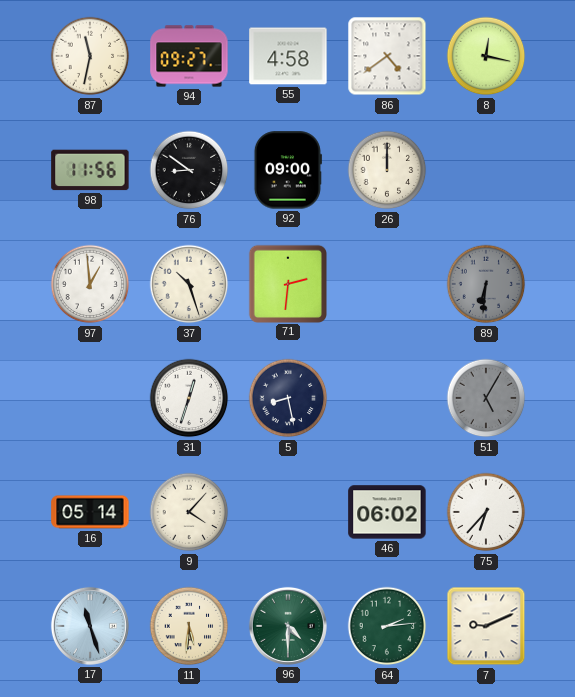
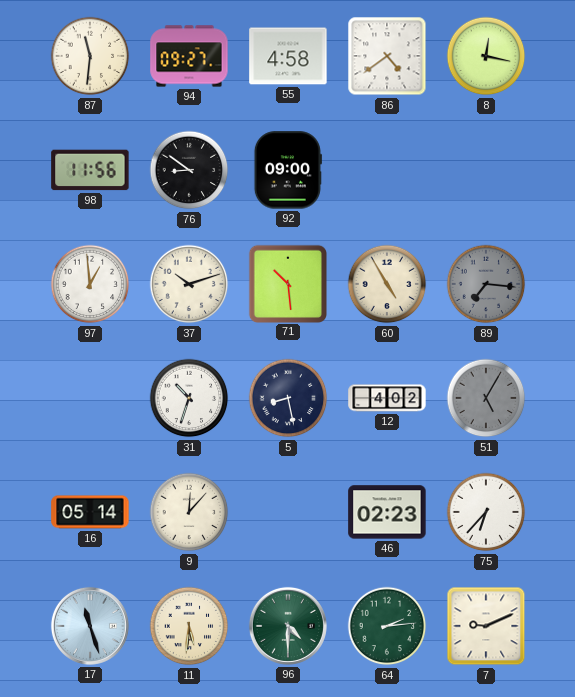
87: 11:32 -> 11:31 (90, 56)
26: 12:00 -> none (387, 170)
37: 10:27 -> 10:12 (189, 284)
71: 2:31 -> 10:29 (287, 283)
60: none -> 4:55 (387, 284)
89: 6:31 -> 7:16 (486, 284)
31: 12:33 -> 10:33 (189, 398)
12: none -> 4:02 (387, 398)
9: 4:07 -> 12:07 (189, 512)
46: 06:02 -> 02:23 (387, 512)
